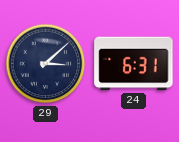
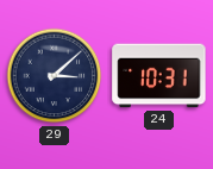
24: 6:31 -> 10:31 (159, 76)
